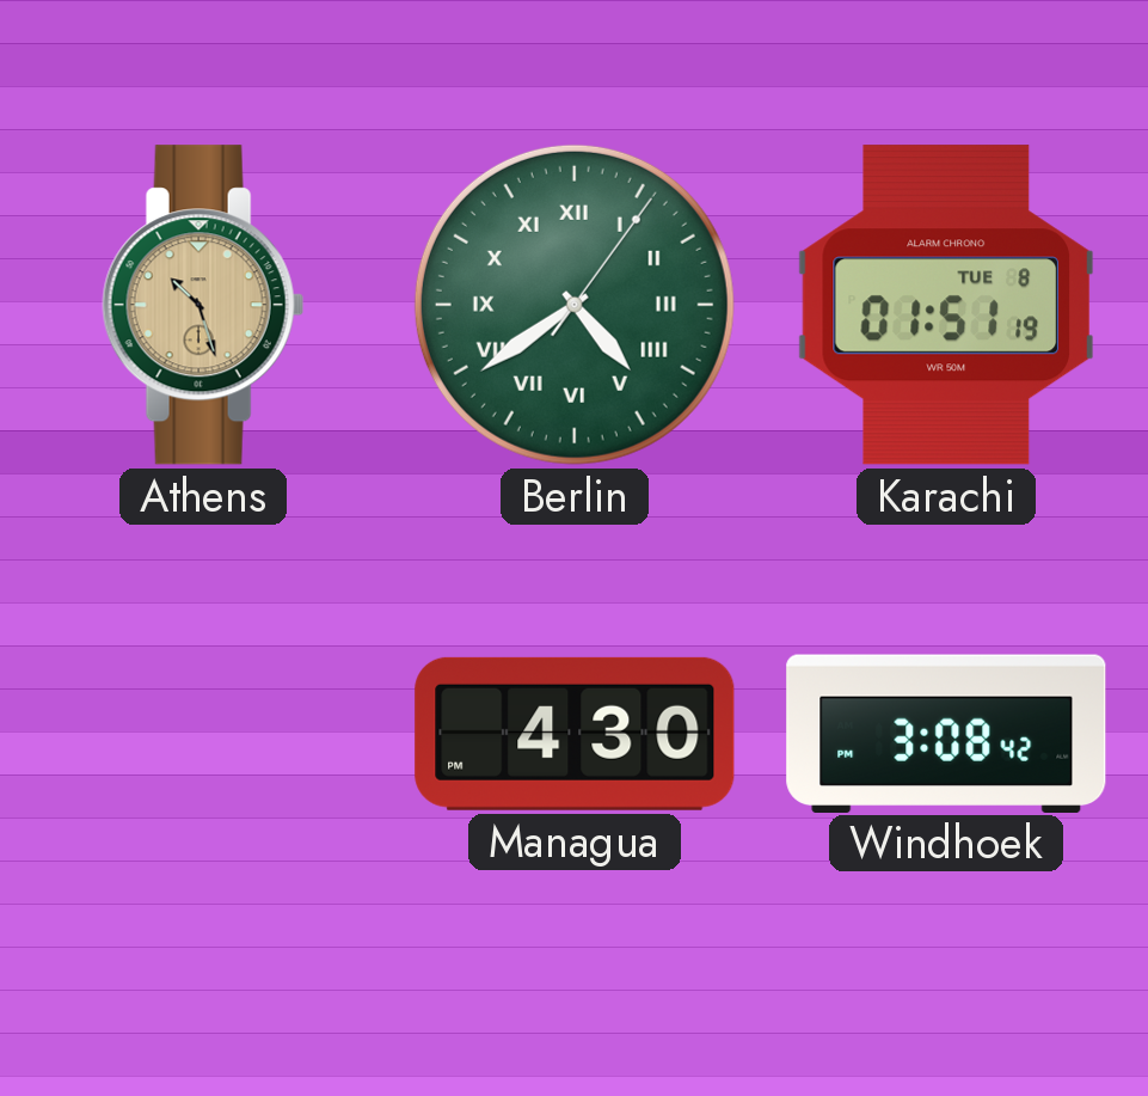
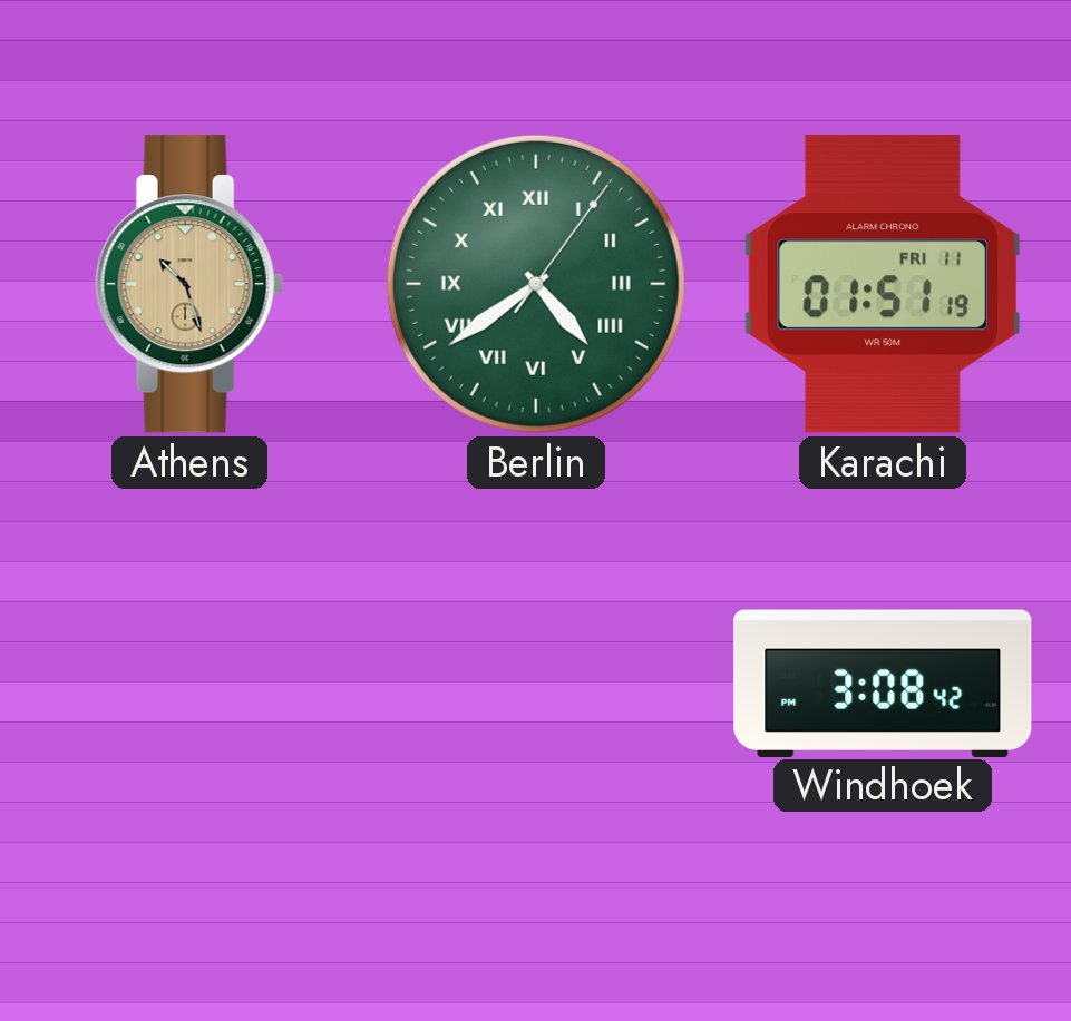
Karachi date: TUE 8 -> FRI 11 (882, 284)
Managua: 4:30 -> none (575, 734)
